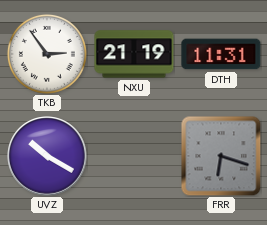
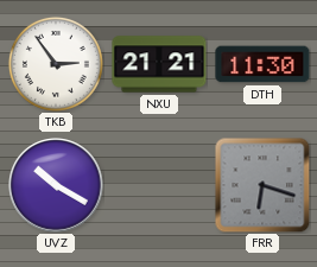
NXU: 21:19 -> 21:21 (159, 64)
DTH: 11:31 -> 11:30 (262, 64)
